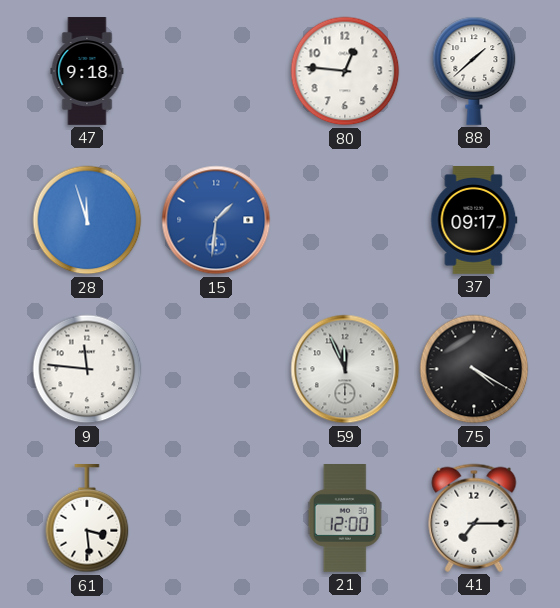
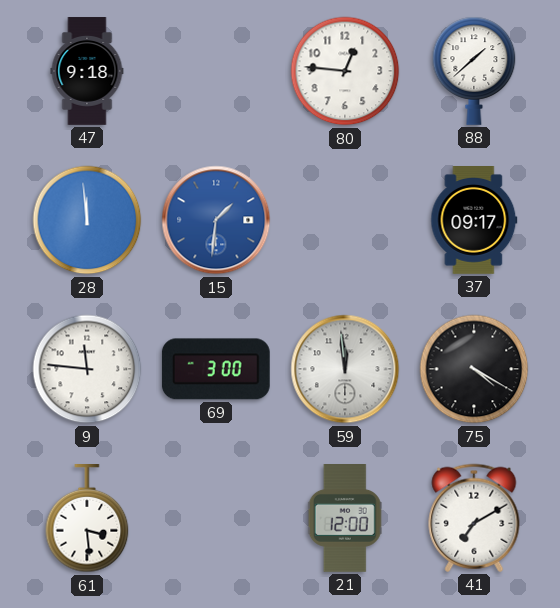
28: 11:57 -> 11:59 (87, 220)
69: none -> 3:00 (216, 369)
59: 11:56 -> 11:59 (345, 369)
41: 7:15 -> 7:10 (474, 518)
